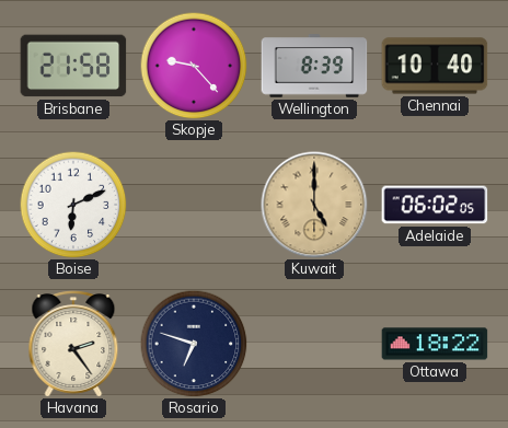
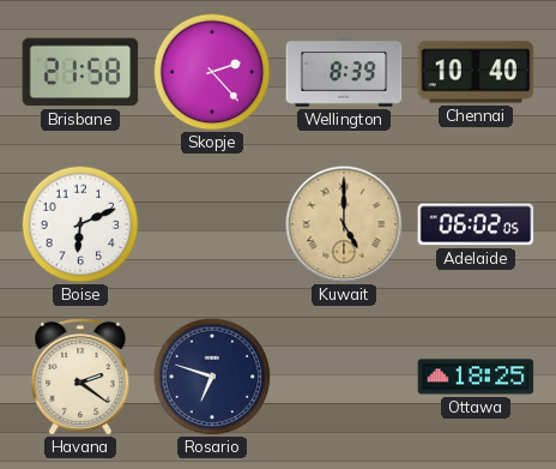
Skopje: 9:23 -> 2:23 (212, 72)
Havana: 2:24 -> 2:21 (80, 377)
Ottawa: 18:22 -> 18:25 (476, 377)
